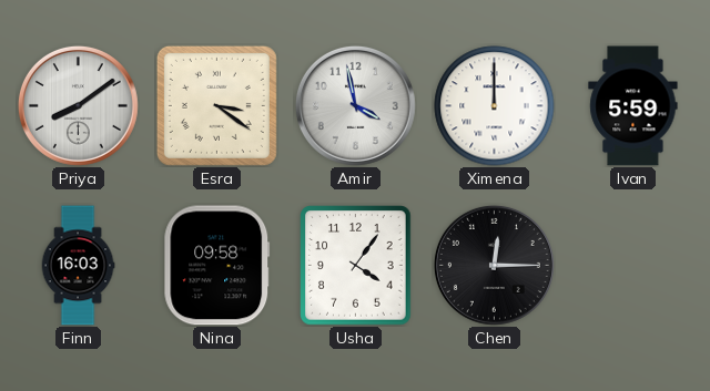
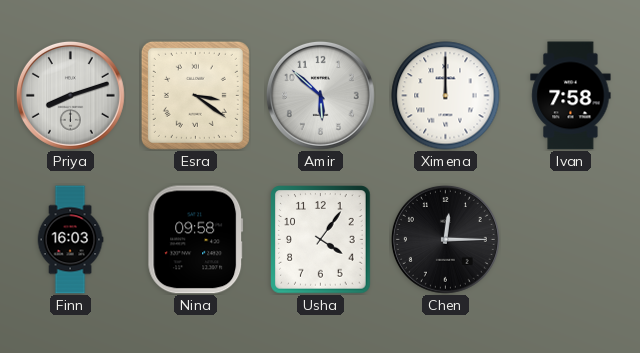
Priya: 8:09 -> 8:12 (70, 95)
Amir: 3:58 -> 5:52 (320, 95)
Ivan: 5:59 -> 7:58 (571, 96)
